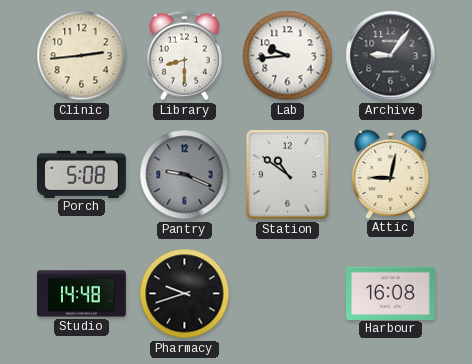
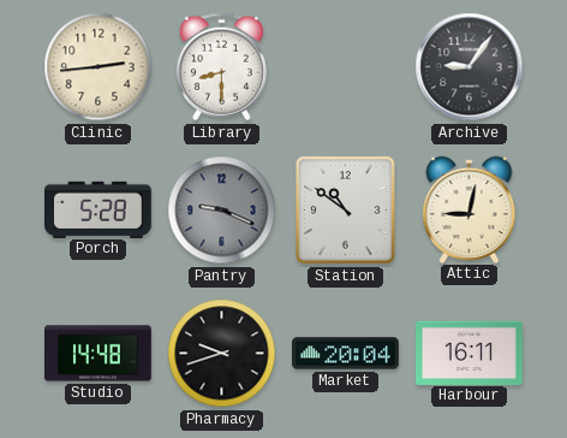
Lab: 9:44 -> none (288, 56)
Porch: 5:08 -> 5:28 (99, 209)
Market: none -> 20:04 (346, 354)
Harbour: 16:08 -> 16:11 (470, 353)
